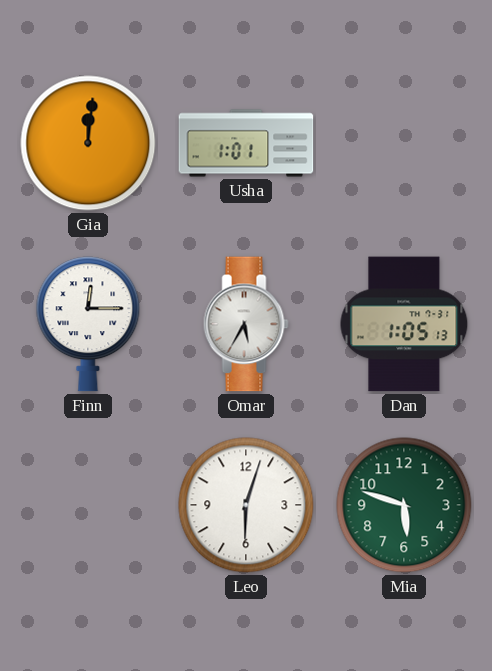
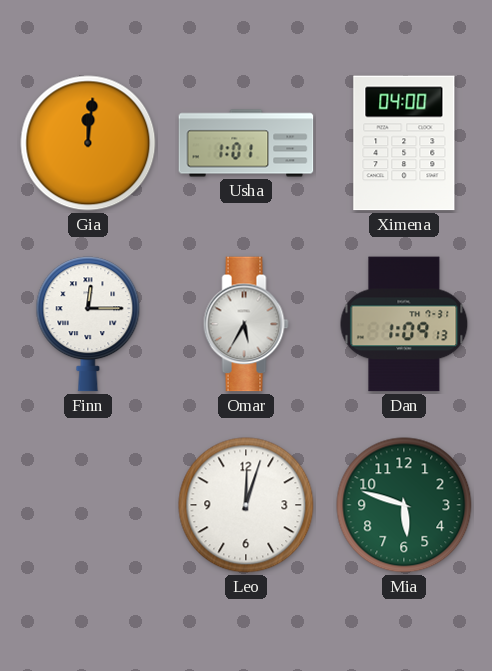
Ximena: none -> 04:00 (404, 143)
Dan: 1:05 -> 1:09 (404, 324)
Leo: 6:03 -> 12:03 (246, 505)
